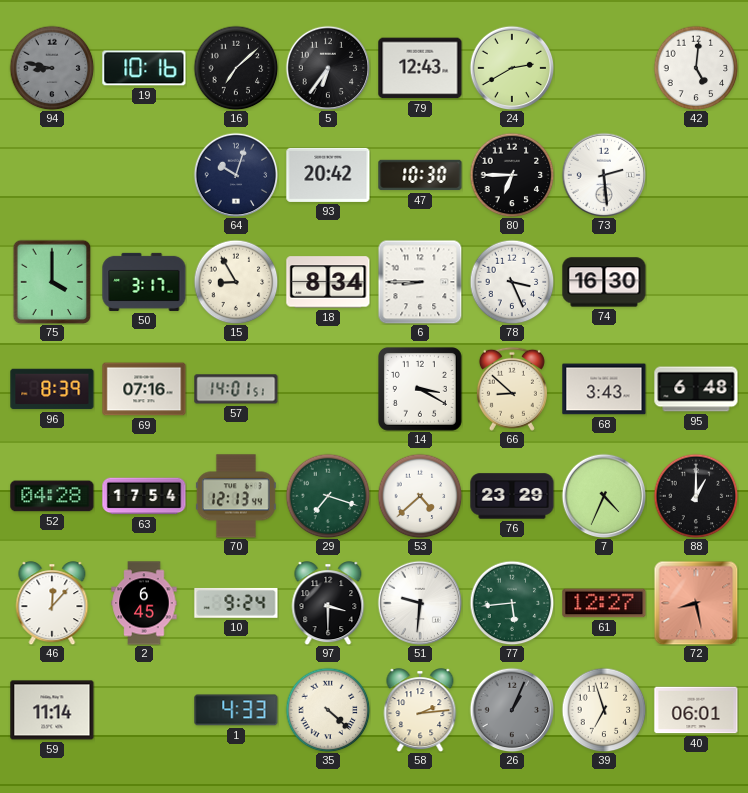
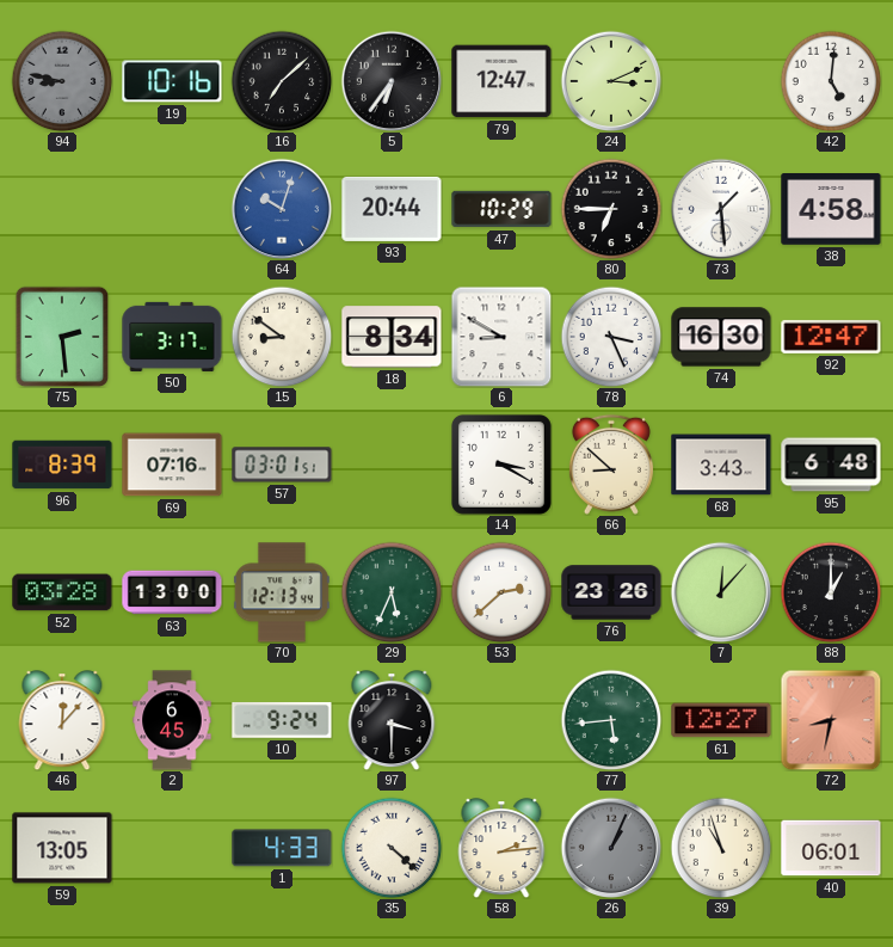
79: 12:43 -> 12:47 (501, 81)
24: 2:40 -> 3:11 (611, 81)
64 dial: navy -> blue (282, 209)
93: 20:42 -> 20:44 (392, 209)
47: 10:30 -> 10:29 (501, 209)
73: 2:29 -> 1:29 (721, 209)
38: none -> 4:58 (831, 210)
75: 4:00 -> 2:29 (62, 337)
15: 8:55 -> 8:51 (282, 337)
6: 8:45 -> 8:50 (501, 337)
92: none -> 12:47 (831, 337)
57: 14:01 -> 03:01 (282, 465)
52: 04:28 -> 03:28 (62, 592)
63: 17:54 -> 13:00 (172, 592)
29: 7:18 -> 5:34 (392, 592)
53: 4:38 -> 2:38 (501, 592)
76: 23:29 -> 23:26 (611, 592)
7: 4:34 -> 12:07 (721, 592)
51: 9:31 -> none (420, 603)
72: 8:28 -> 8:32 (831, 720)
59: 11:14 -> 13:05 (62, 848)
39: 6:57 -> 10:57 (721, 848)
